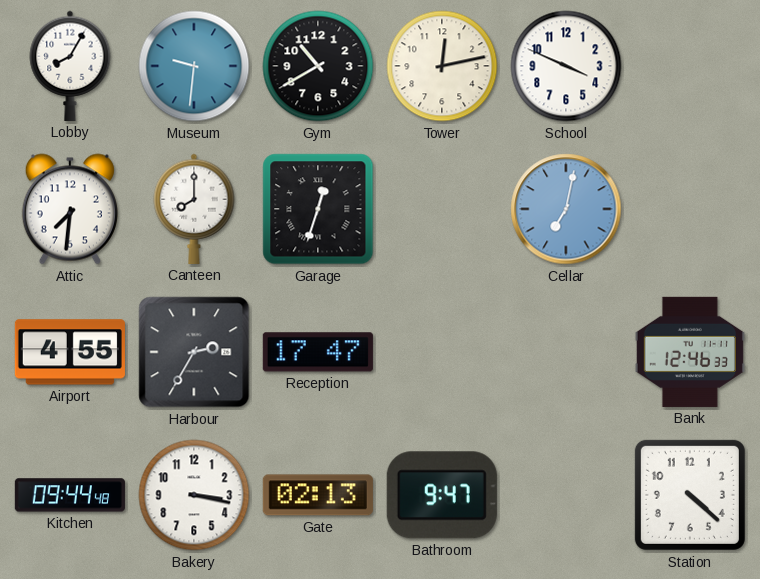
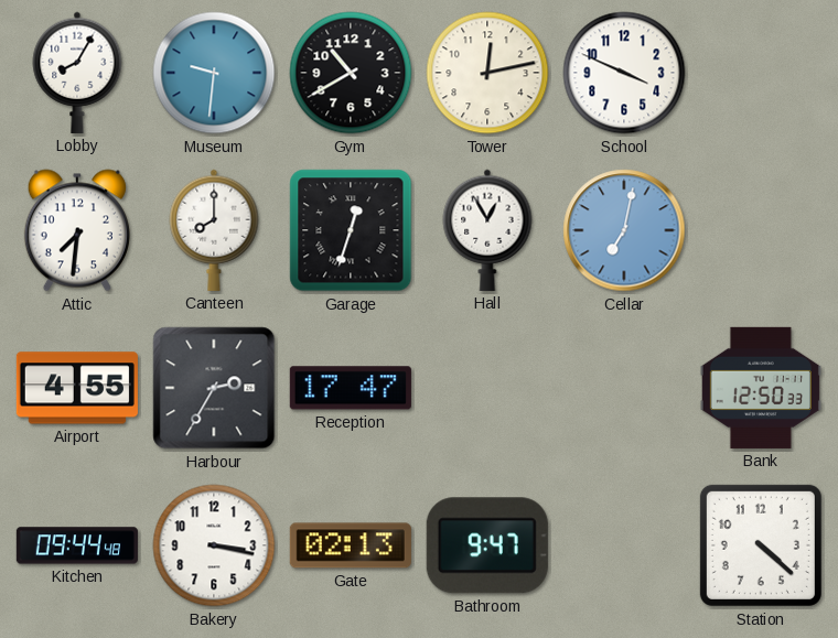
Hall: none -> 12:55 (487, 230)
Bank: 12:46 -> 12:50 (761, 388)
